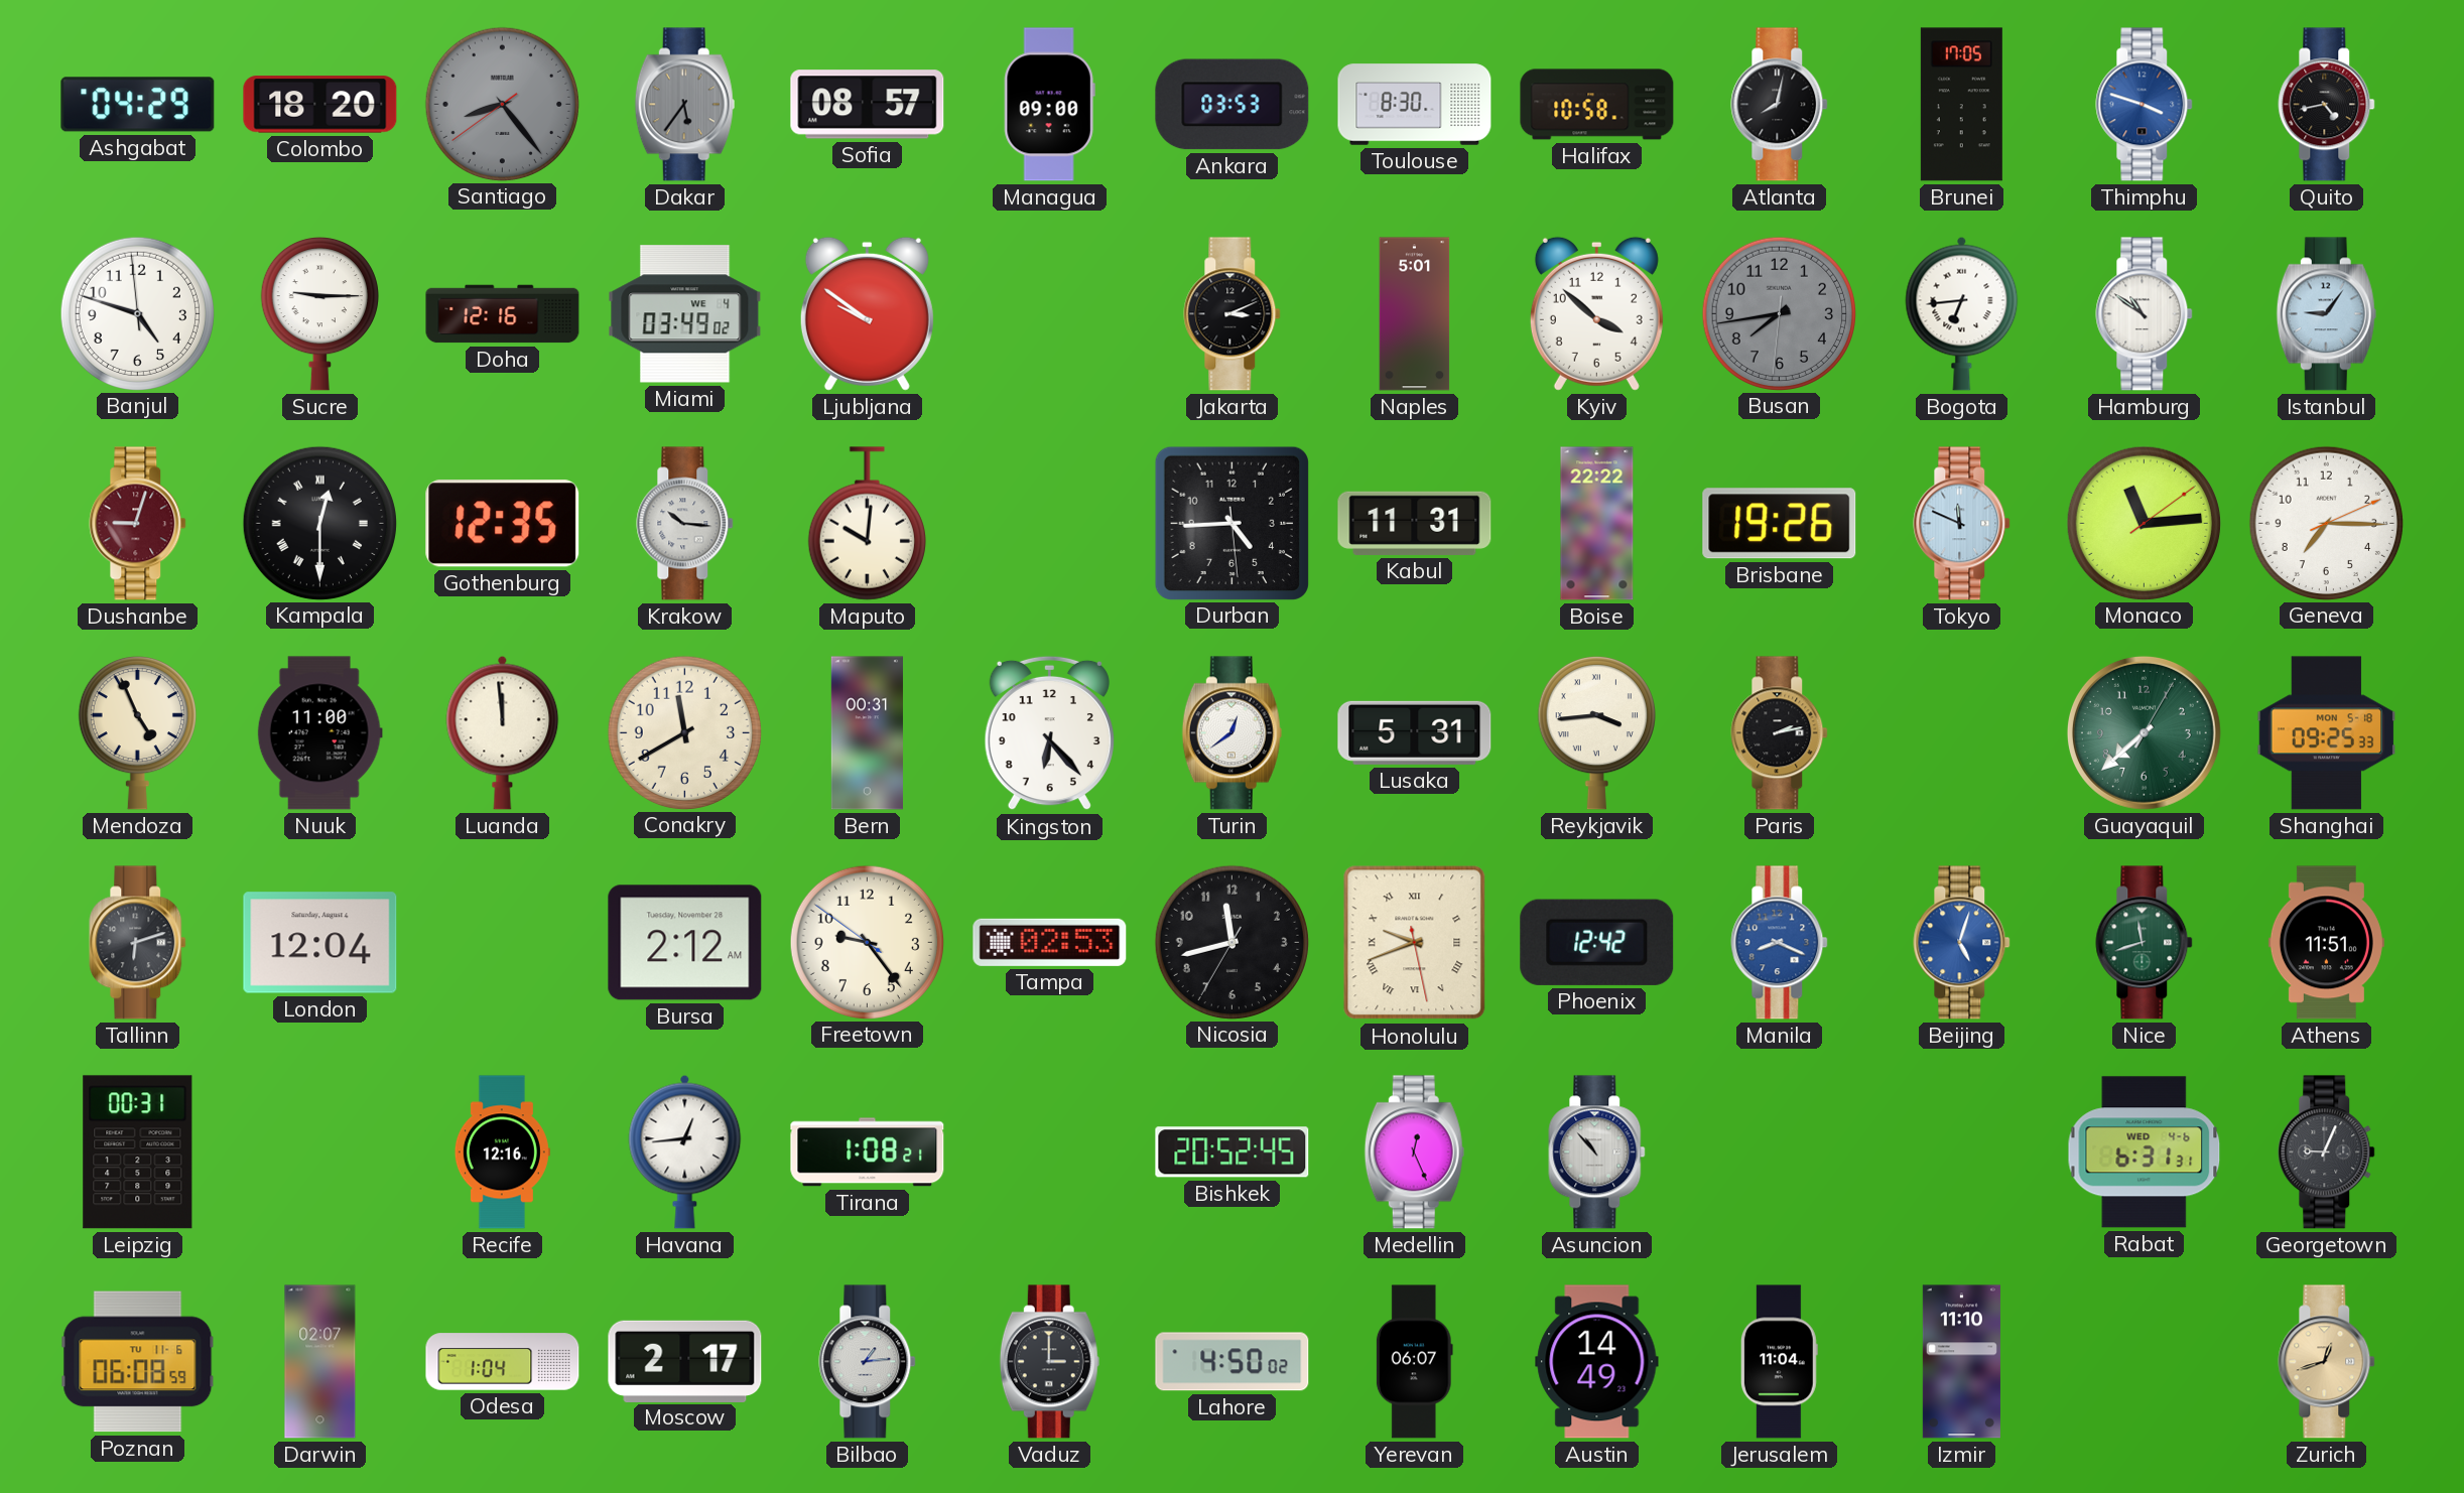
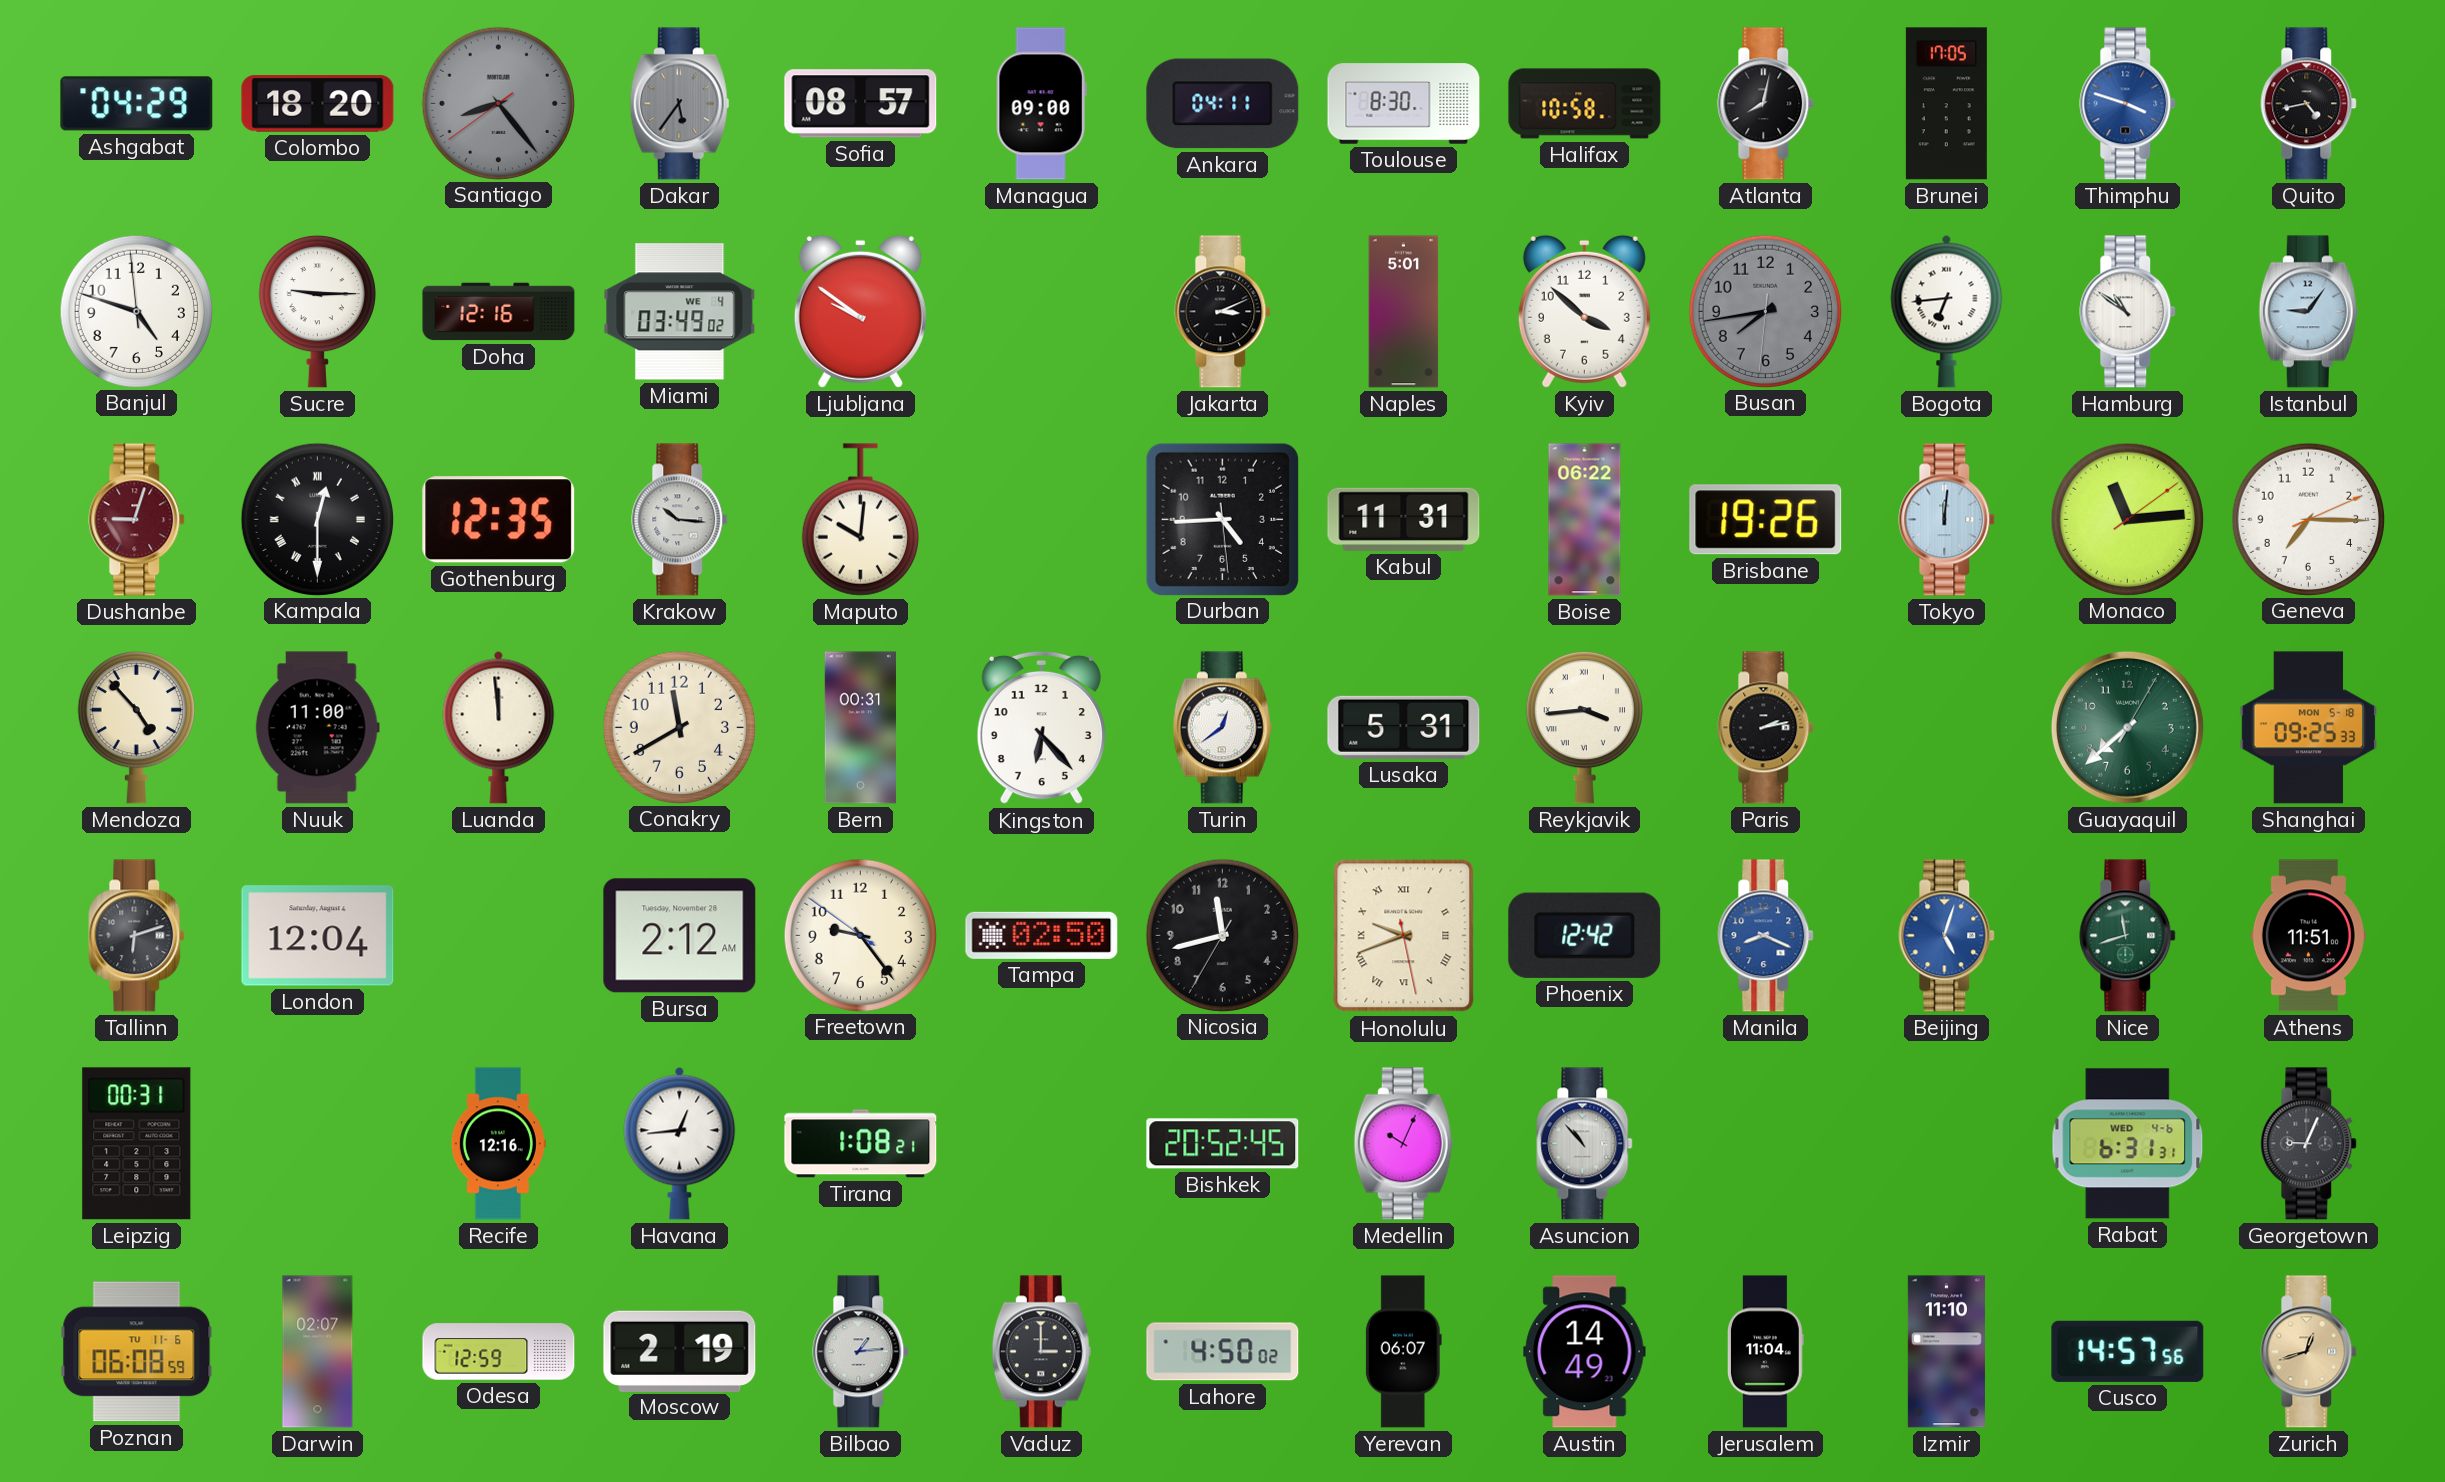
Ankara: 03:53 -> 04:11 (1223, 104)
Boise: 22:22 -> 06:22 (1585, 520)
Tokyo: 11:49 -> 12:01 (1947, 520)
Mendoza: 4:56 -> 4:53 (136, 727)
Tampa: 02:53 -> 02:50 (1042, 935)
Medellin: 12:26 -> 10:04 (1403, 1144)
Odesa: 1:04 -> 12:59 (499, 1352)
Moscow: 2:17 -> 2:19 (680, 1351)
Cusco: none -> 14:57 (2128, 1351)
